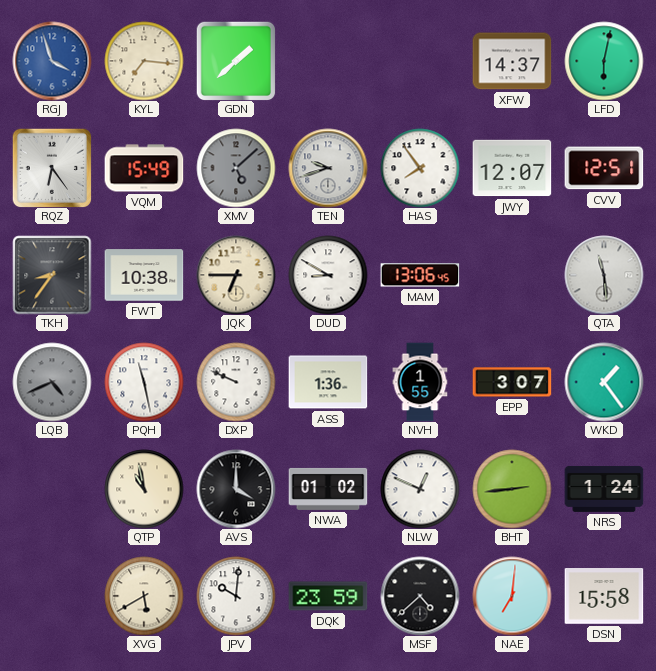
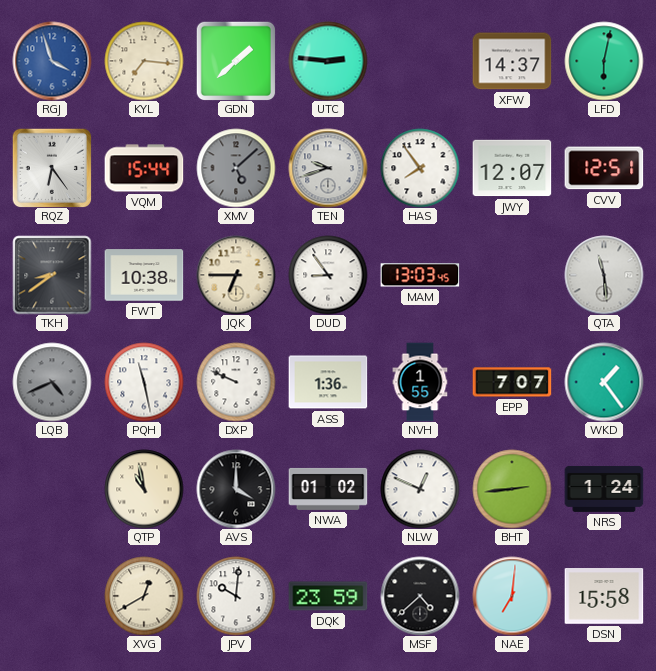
UTC: none -> 2:46 (328, 61)
VQM: 15:49 -> 15:44 (144, 168)
TKH: 8:36 -> 8:39 (52, 275)
DUD: 8:50 -> 8:54 (328, 275)
MAM: 13:06 -> 13:03 (420, 275)
EPP: 3:07 -> 7:07 (512, 382)
XVG: 5:40 -> 12:40 (144, 596)
